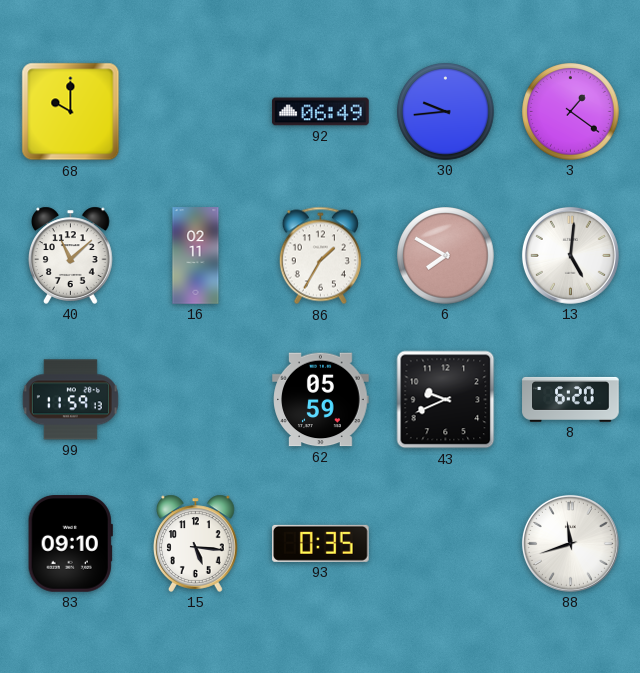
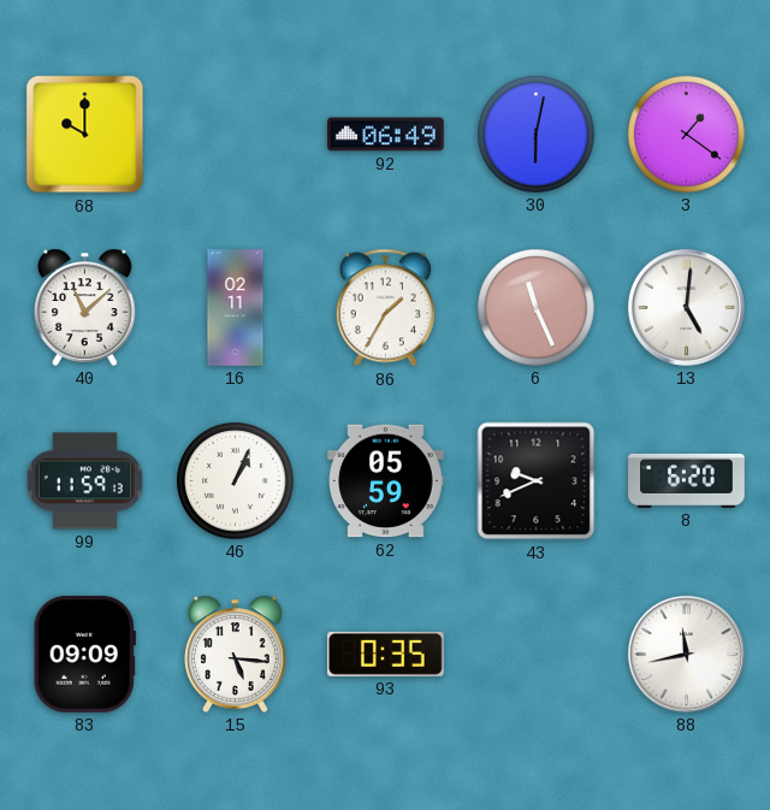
30: 9:44 -> 6:02 (537, 135)
6: 7:50 -> 11:26 (537, 308)
46: none -> 1:04 (236, 481)
83: 09:10 -> 09:09 (84, 655)
88: 11:42 -> 11:43 (686, 654)
